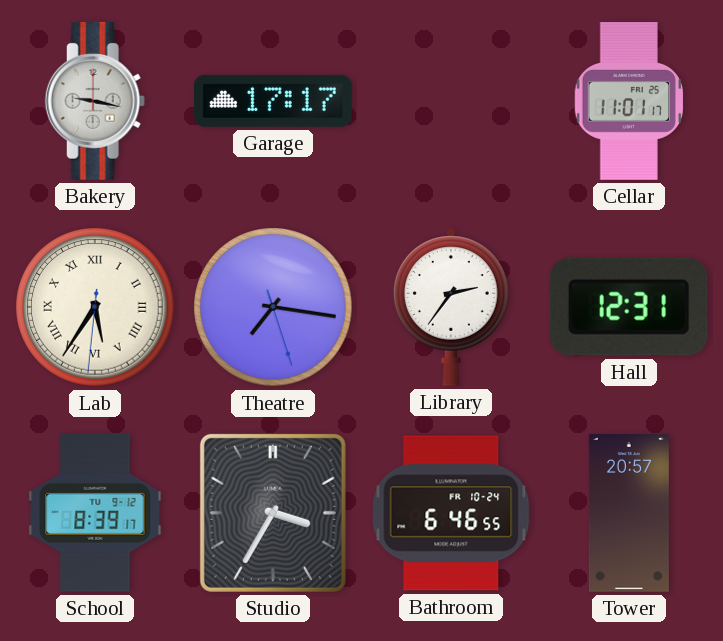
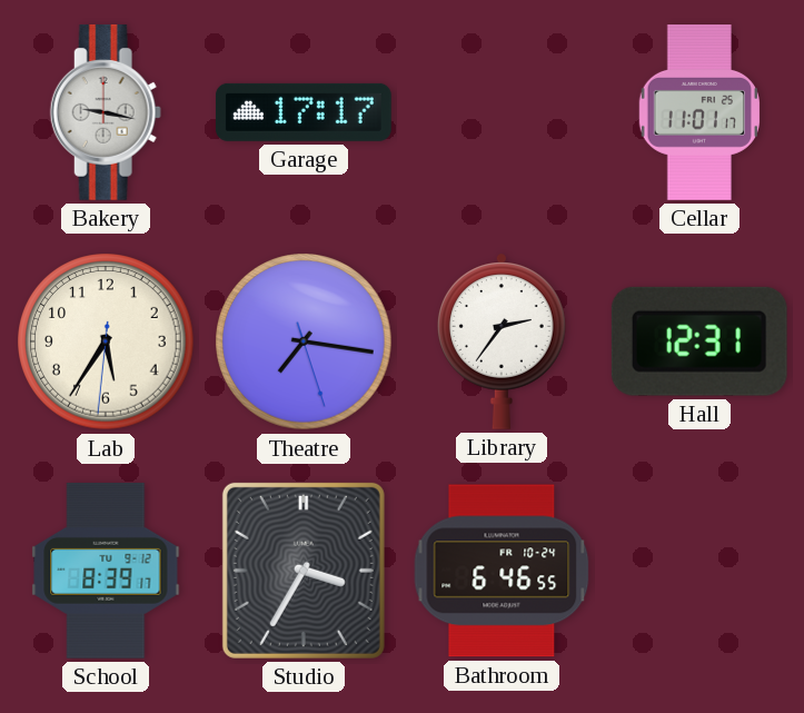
Lab numerals: Roman -> Arabic (106, 341)
Tower: 20:57 -> none (629, 514)
